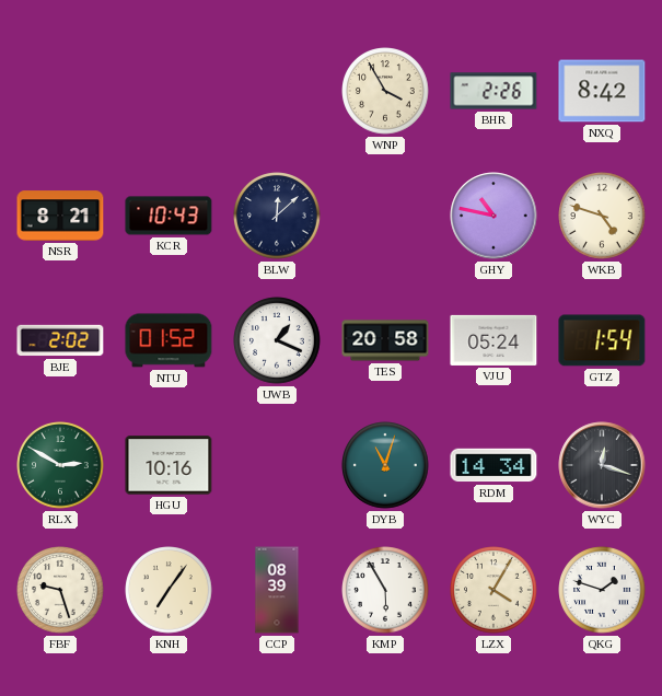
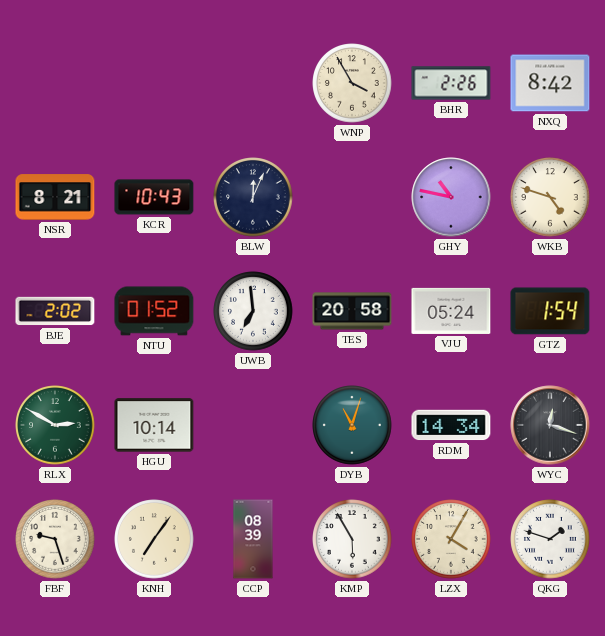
BLW: 12:08 -> 12:04 (253, 197)
UWB: 1:19 -> 6:59 (253, 311)
HGU: 10:16 -> 10:14 (154, 425)
